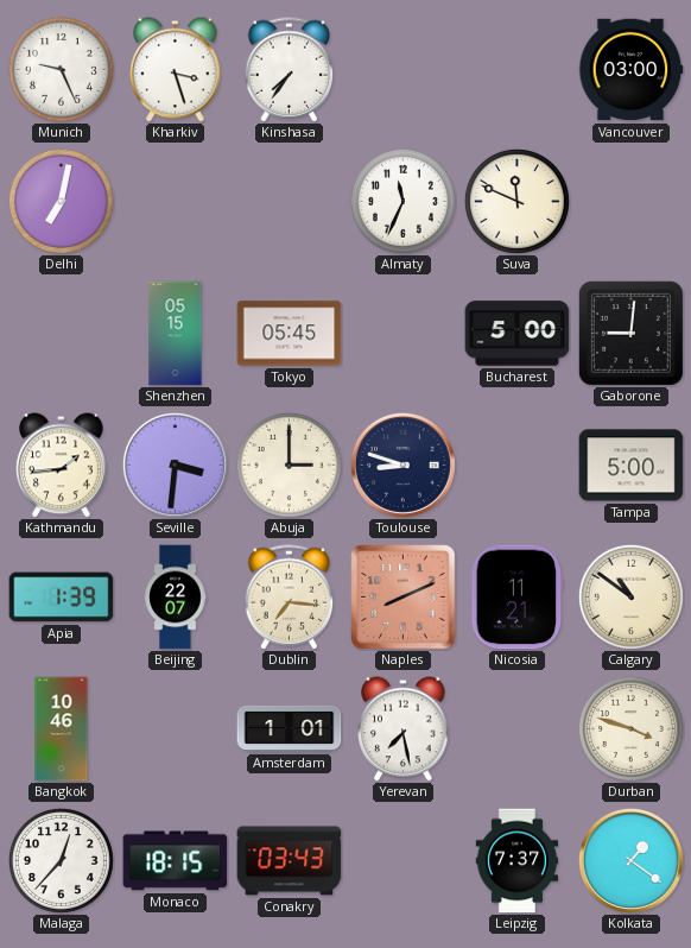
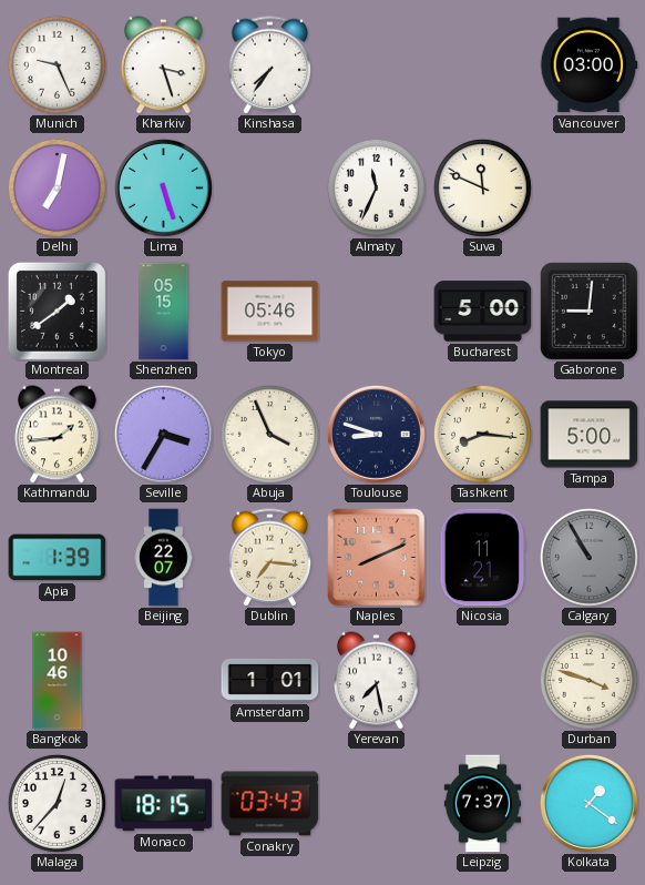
Lima: none -> 5:27 (163, 187)
Montreal: none -> 1:39 (57, 311)
Tokyo: 05:45 -> 05:46 (270, 312)
Seville: 3:31 -> 3:35 (163, 434)
Abuja: 3:00 -> 3:56 (269, 434)
Tashkent: none -> 8:16 (482, 434)
Calgary: 10:51 -> 10:55 (588, 557)
Calgary dial: cream -> grey (588, 557)
